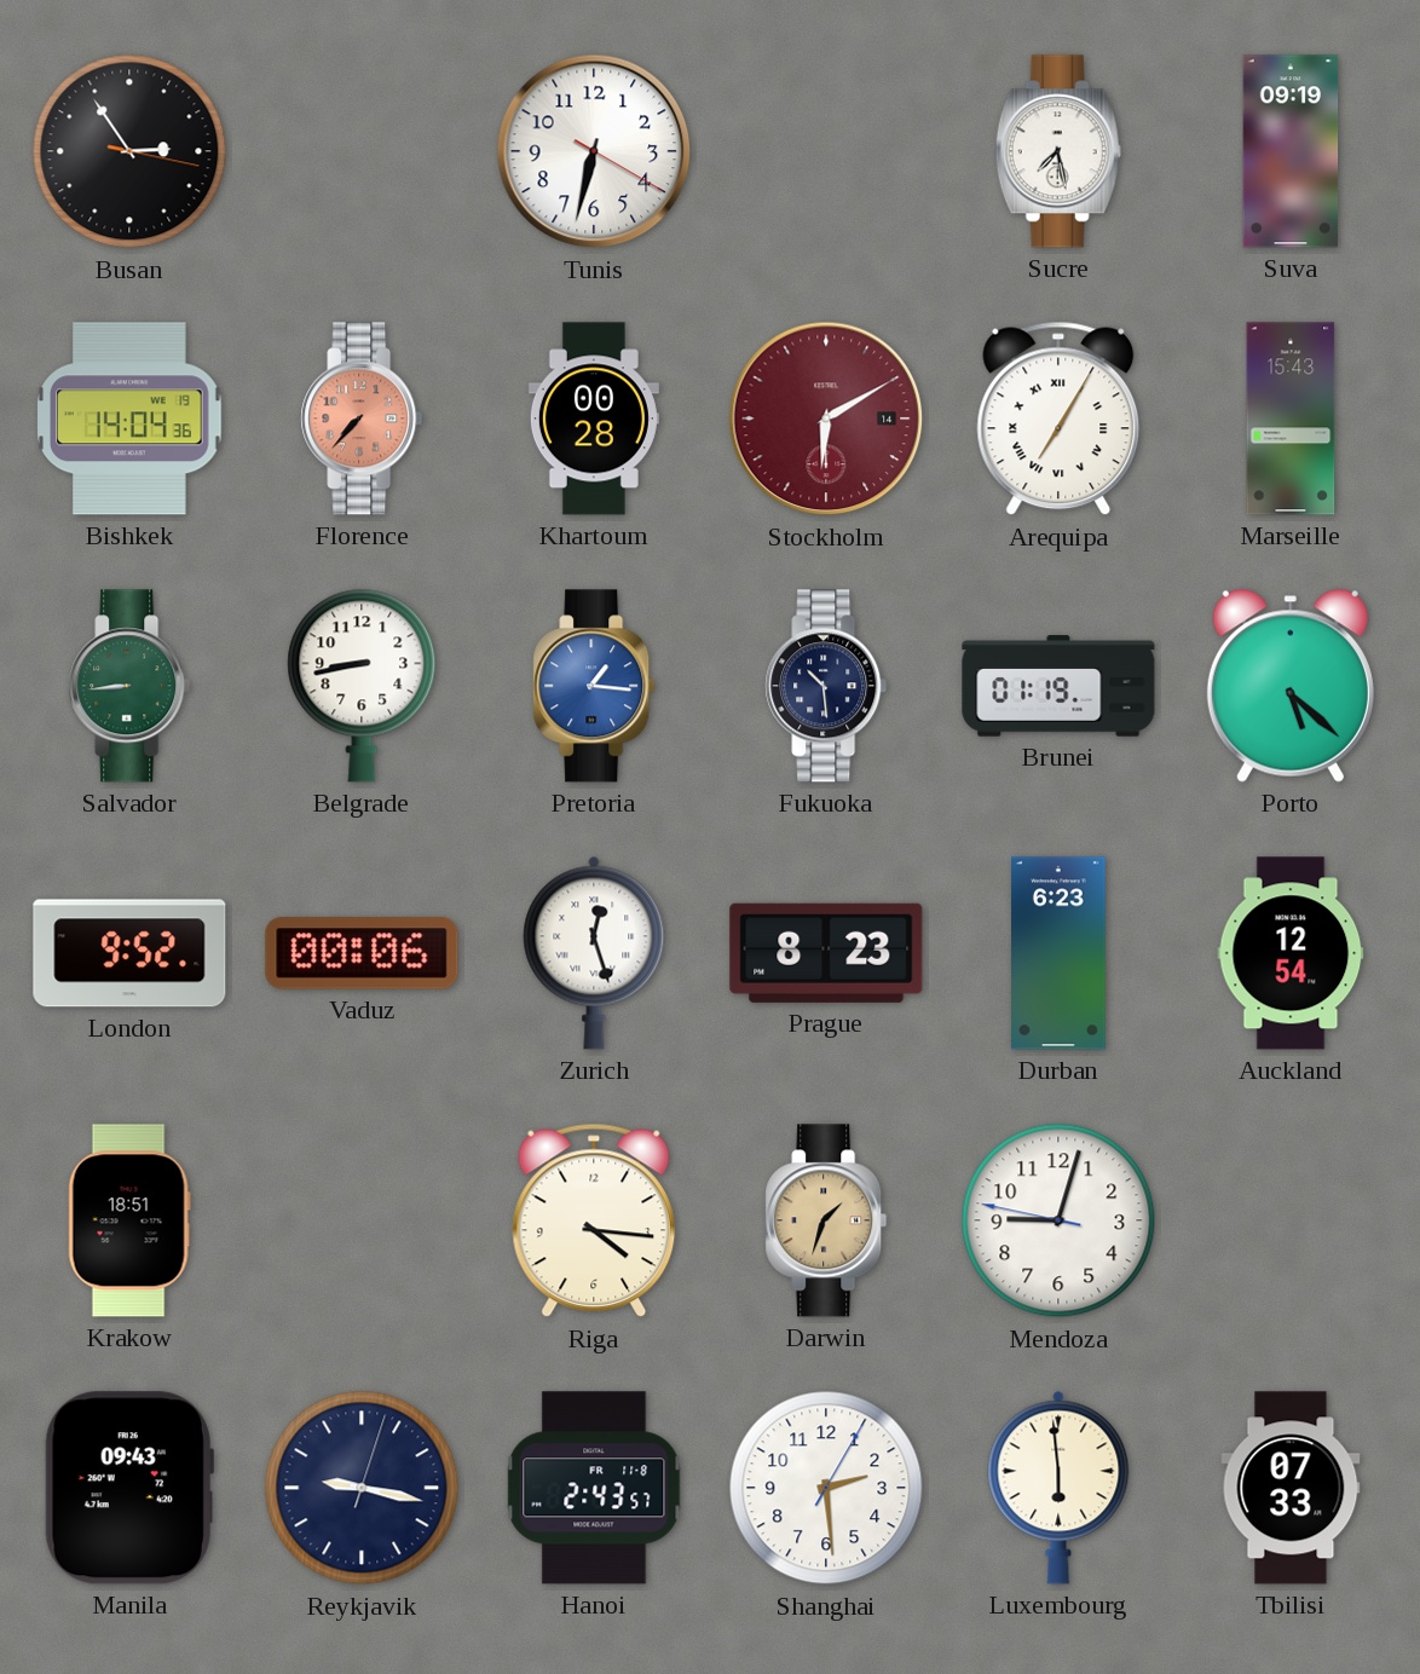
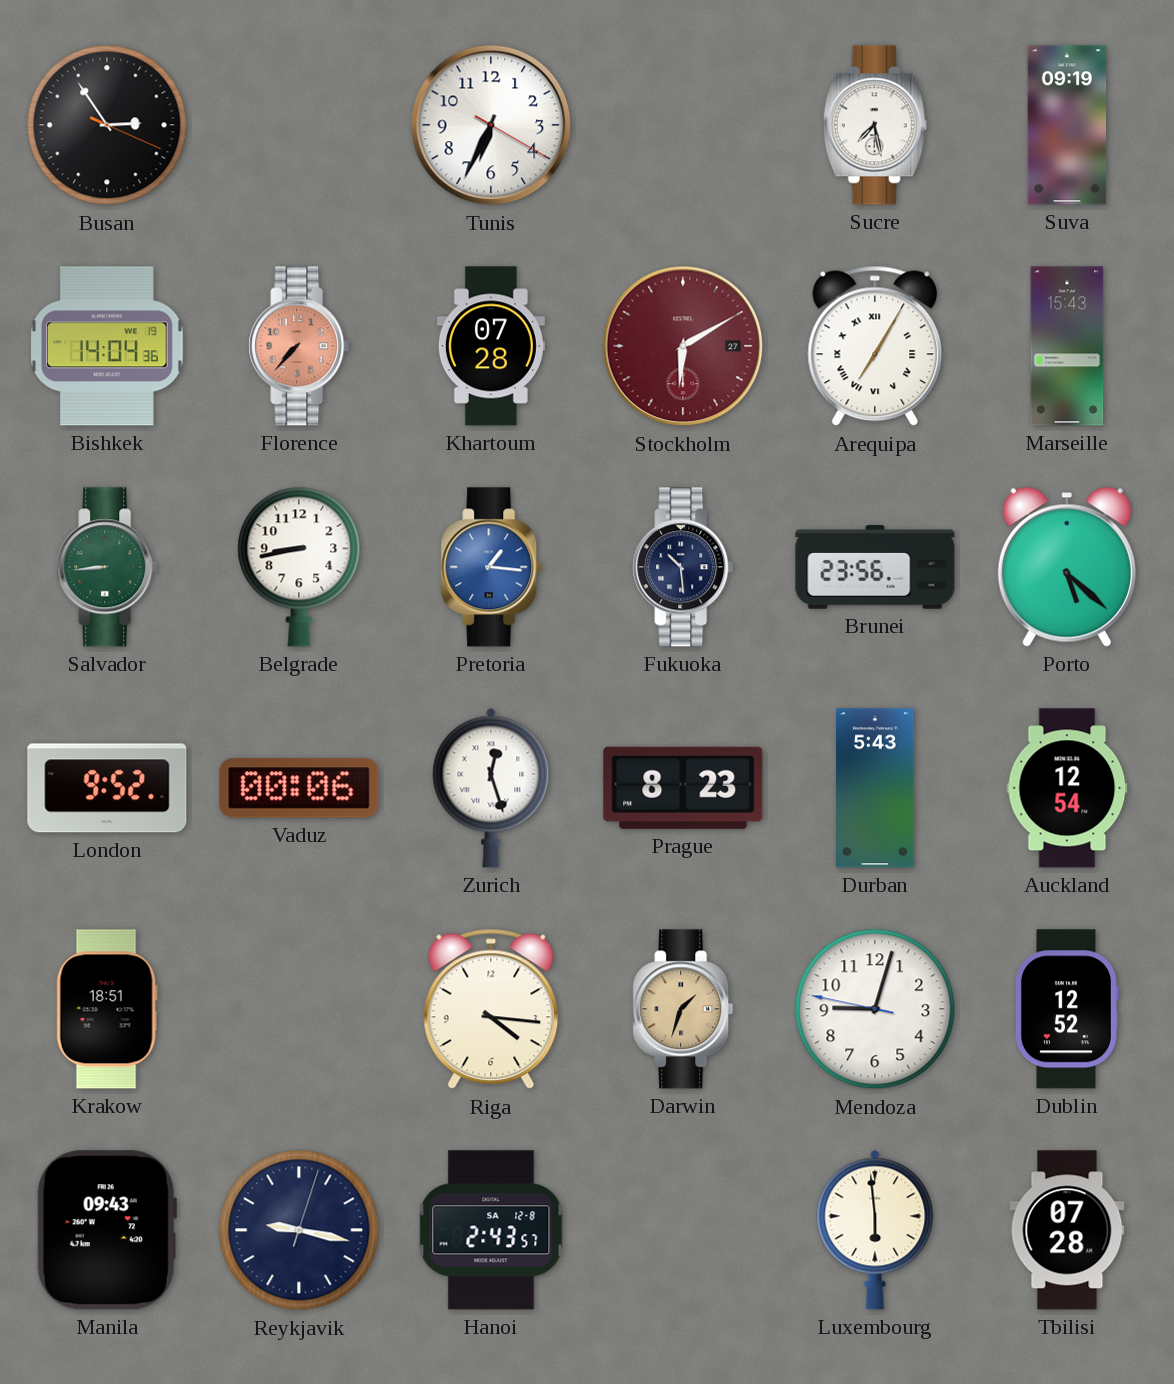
Busan: 2:54:17 -> 2:54:19 (107, 125)
Tunis: 6:32 -> 6:34 (491, 125)
Khartoum: 00:28 -> 07:28 (491, 346)
Stockholm date: 14 -> 27 (683, 346)
Brunei: 01:19 -> 23:56 (875, 567)
Durban: 6:23 -> 5:43 (875, 788)
Dublin: none -> 12:52 (1066, 1009)
Hanoi date: FR 11-8 -> SA 12-8 (491, 1230)
Shanghai: 2:29 -> none (826, 1488)
Tbilisi: 07:33 -> 07:28 (1067, 1230)
